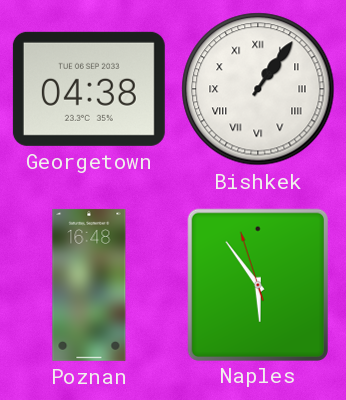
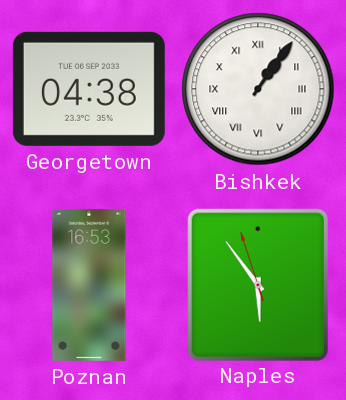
Poznan: 16:48 -> 16:53 (89, 285)
